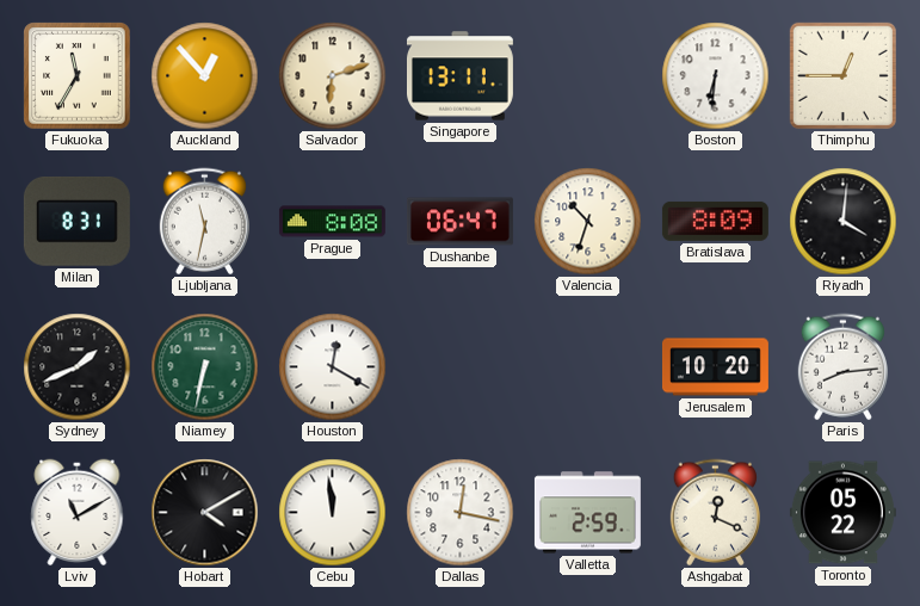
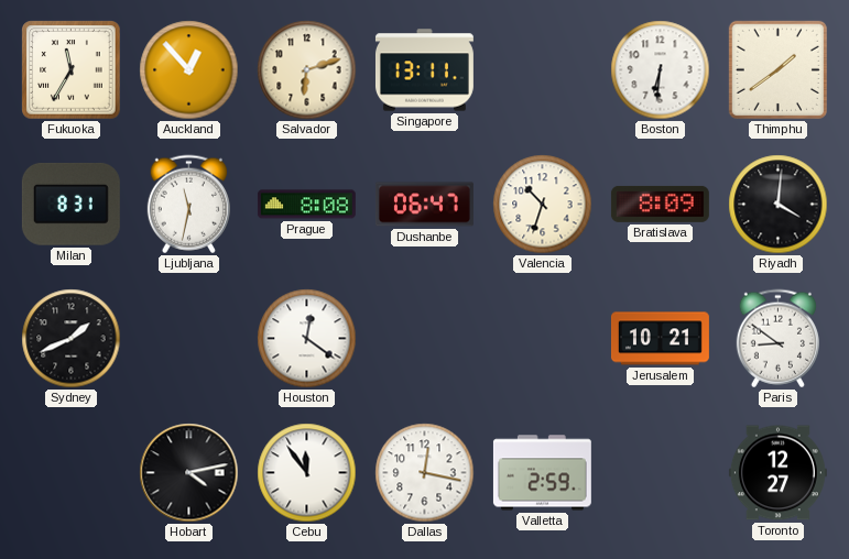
Thimphu: 12:45 -> 1:39 (777, 69)
Niamey: 6:32 -> none (205, 367)
Houston: 12:20 -> 12:21 (307, 339)
Jerusalem: 10:20 -> 10:21 (660, 339)
Paris: 8:14 -> 8:51 (777, 339)
Lviv: 11:10 -> none (78, 513)
Hobart: 4:10 -> 4:13 (189, 473)
Cebu: 11:59 -> 11:54 (307, 473)
Ashgabat: 12:19 -> none (715, 513)
Toronto: 05:22 -> 12:27 (777, 473)
